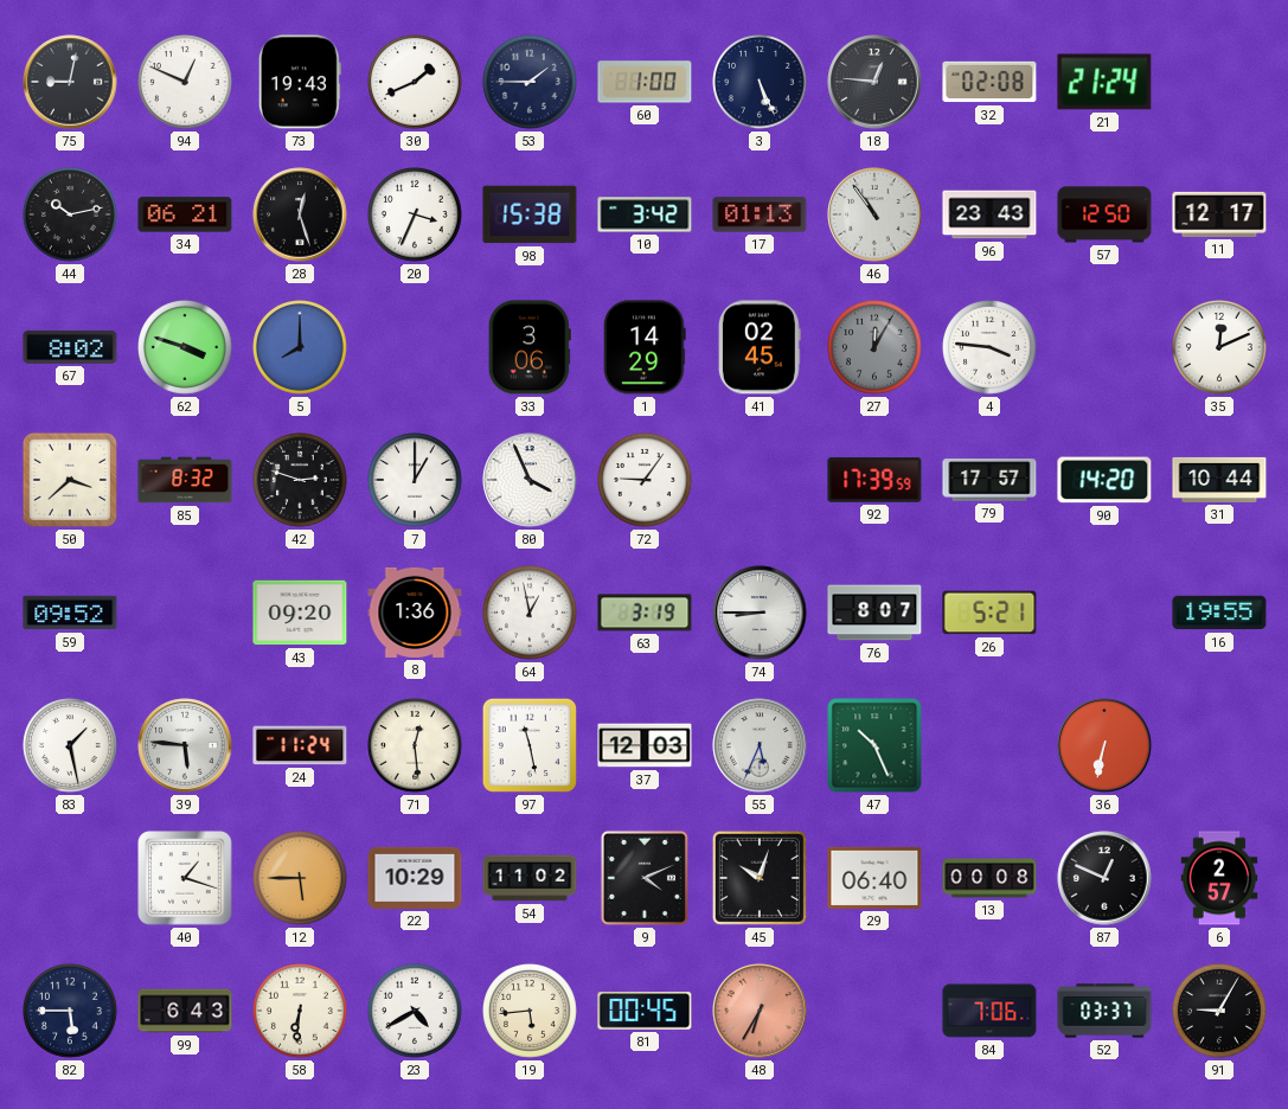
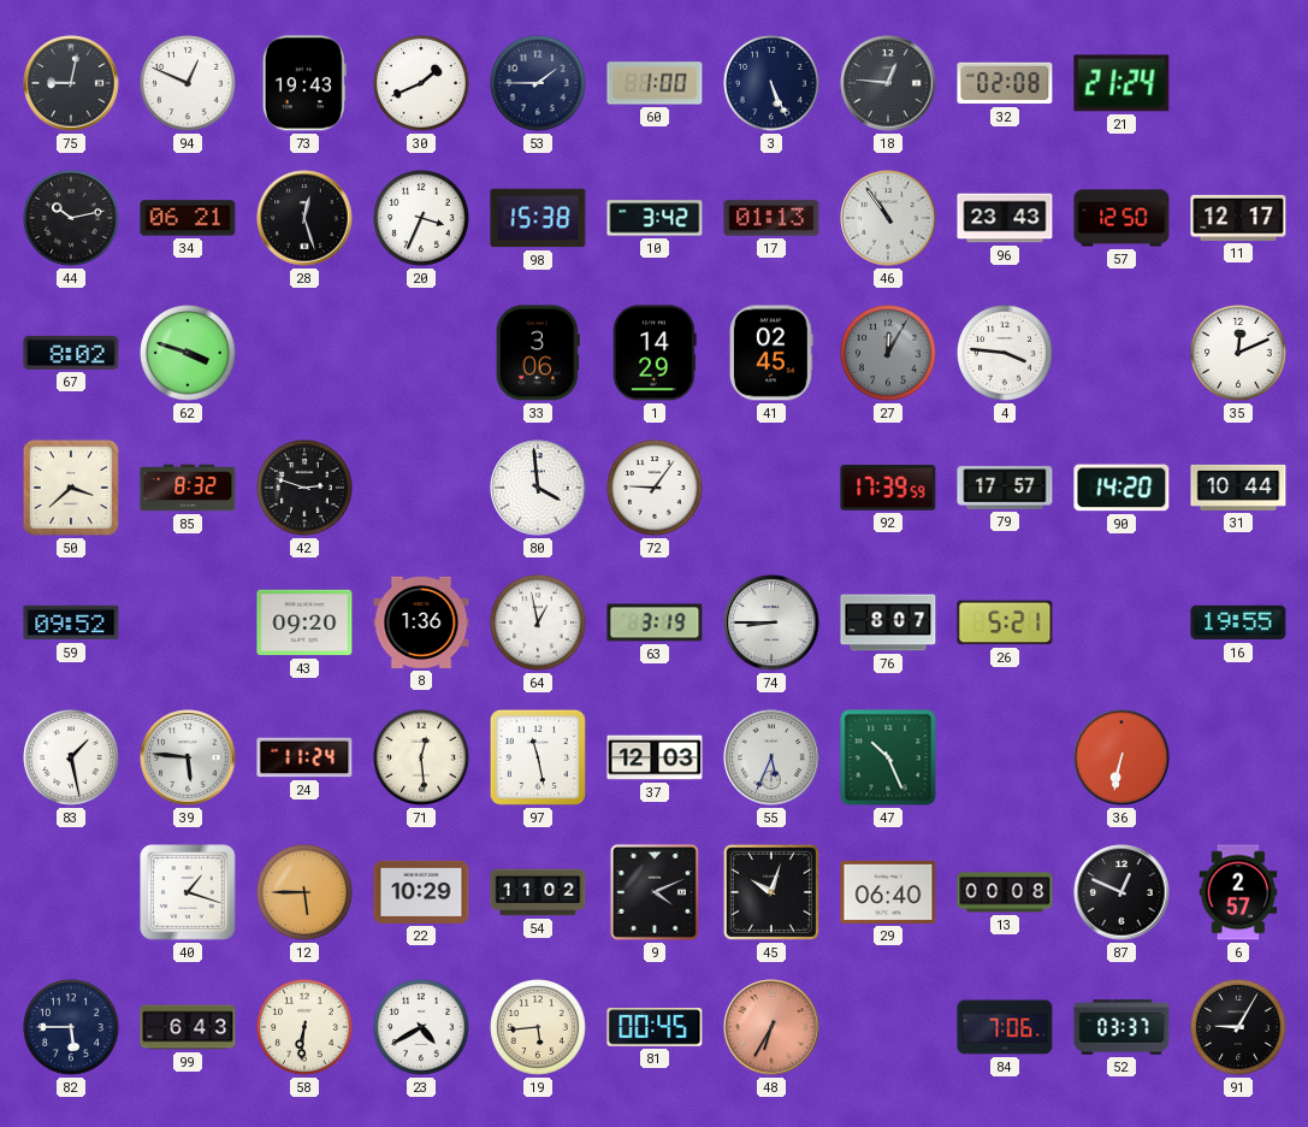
5: 8:00 -> none (301, 348)
7: 1:00 -> none (416, 481)
80: 3:56 -> 3:59 (538, 488)
